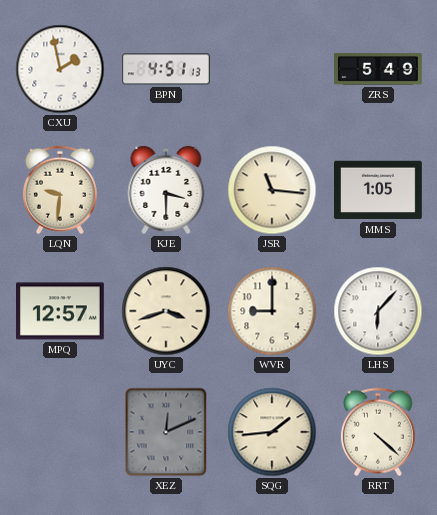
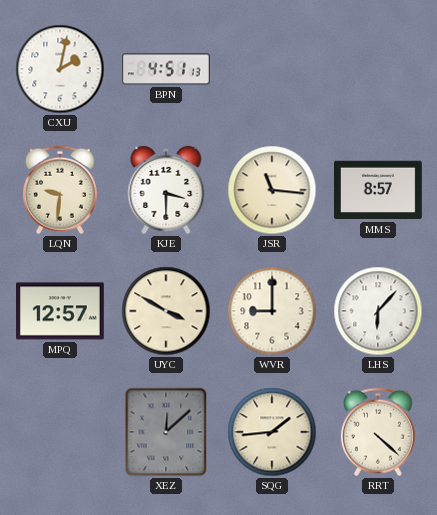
CXU: 1:58 -> 2:02 (60, 69)
ZRS: 5:49 -> none (378, 69)
MMS: 1:05 -> 8:57 (379, 190)
UYC: 3:42 -> 3:50 (166, 311)
XEZ: 12:11 -> 12:08 (166, 432)
